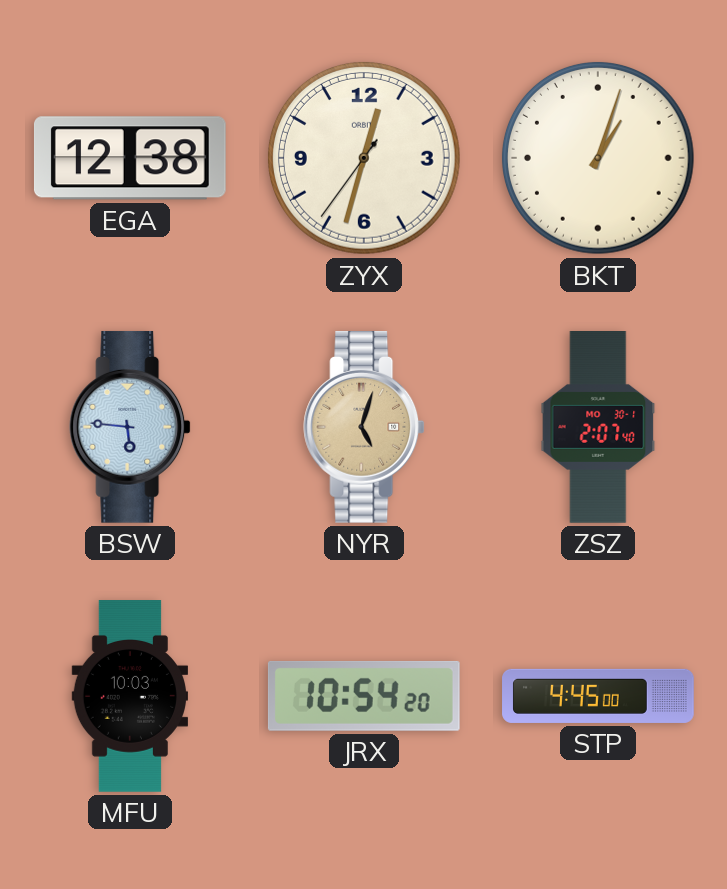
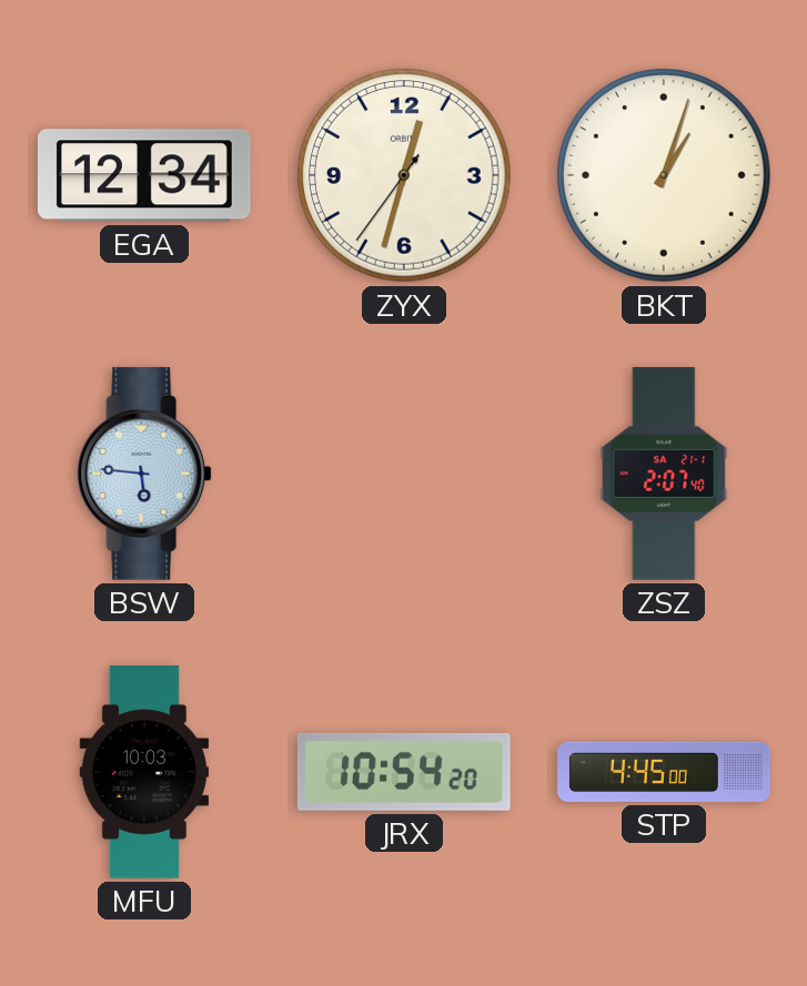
EGA: 12:38 -> 12:34 (144, 175)
NYR: 5:03 -> none (364, 427)
ZSZ date: MO 30-1 -> SA 21-1 (664, 475)
